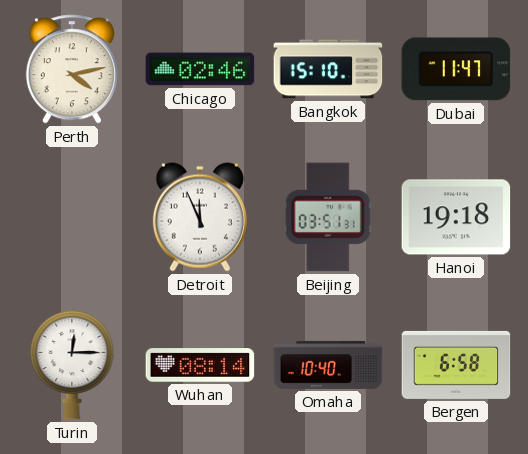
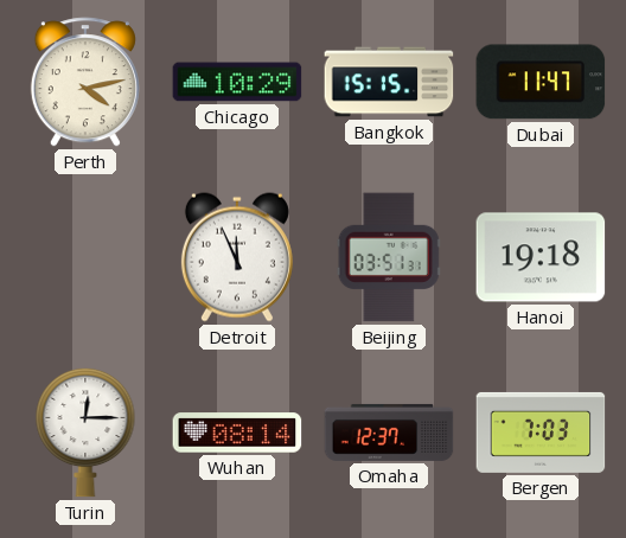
Chicago: 02:46 -> 10:29 (237, 82)
Bangkok: 15:10 -> 15:15 (389, 82)
Omaha: 10:40 -> 12:37 (389, 433)
Bergen: 6:58 -> 7:03 (541, 433)
